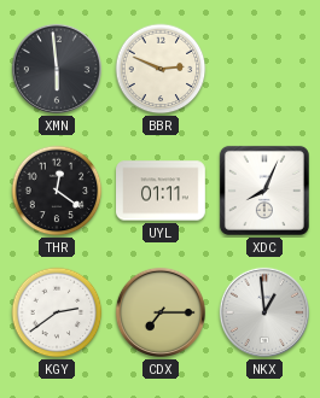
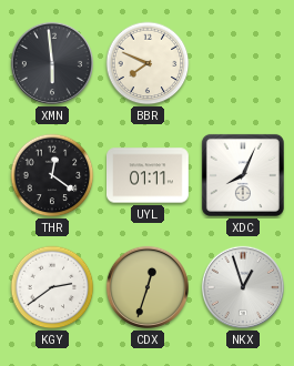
BBR: 2:49 -> 7:49 (148, 63)
CDX: 7:15 -> 12:33 (148, 287)
NKX: 12:59 -> 12:57 (243, 287)
